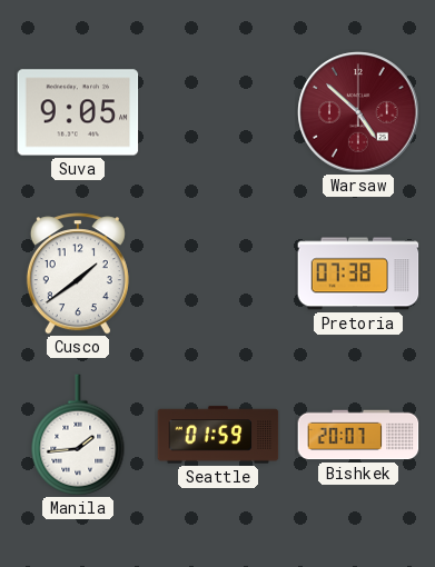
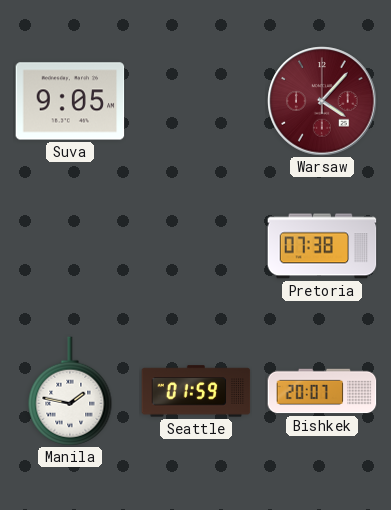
Warsaw: 4:52 -> 4:07 (322, 101)
Cusco: 1:39 -> none (78, 273)
Manila: 1:44 -> 1:47 (70, 391)
